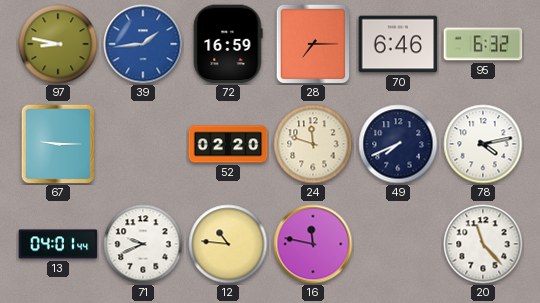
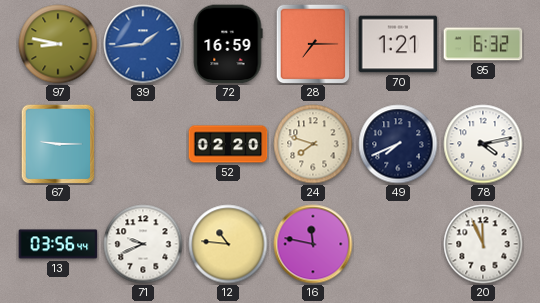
70: 6:46 -> 1:21 (398, 44)
24: 11:48 -> 7:48 (313, 144)
13: 04:01 -> 03:56 (58, 244)
20: 11:23 -> 11:56 (483, 244)
